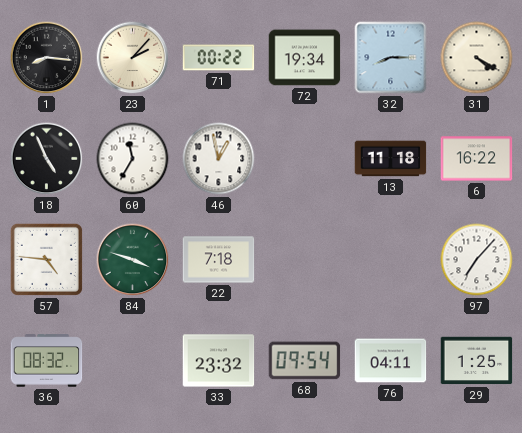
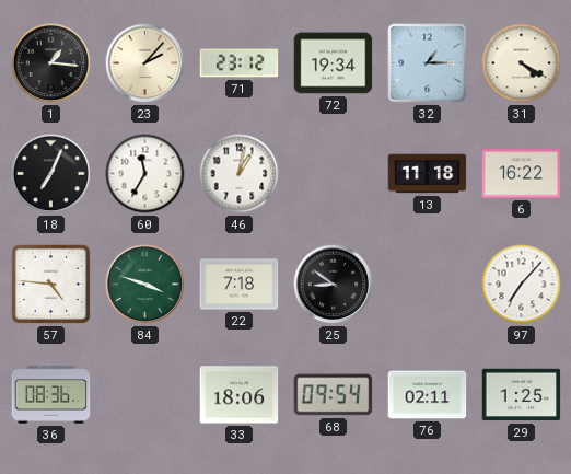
1: 8:16 -> 1:16 (51, 63)
71: 00:22 -> 23:12 (240, 63)
32: 8:15 -> 1:15 (428, 63)
18: 4:56 -> 7:04 (51, 174)
46: 12:58 -> 1:02 (240, 174)
25: none -> 8:51 (334, 285)
36: 08:32 -> 08:36 (51, 395)
33: 23:32 -> 18:06 (240, 395)
76: 04:11 -> 02:11 (428, 395)
